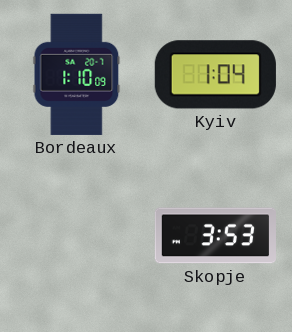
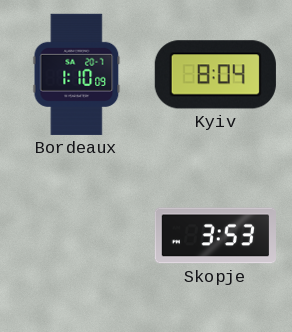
Kyiv: 1:04 -> 8:04 (215, 75)
